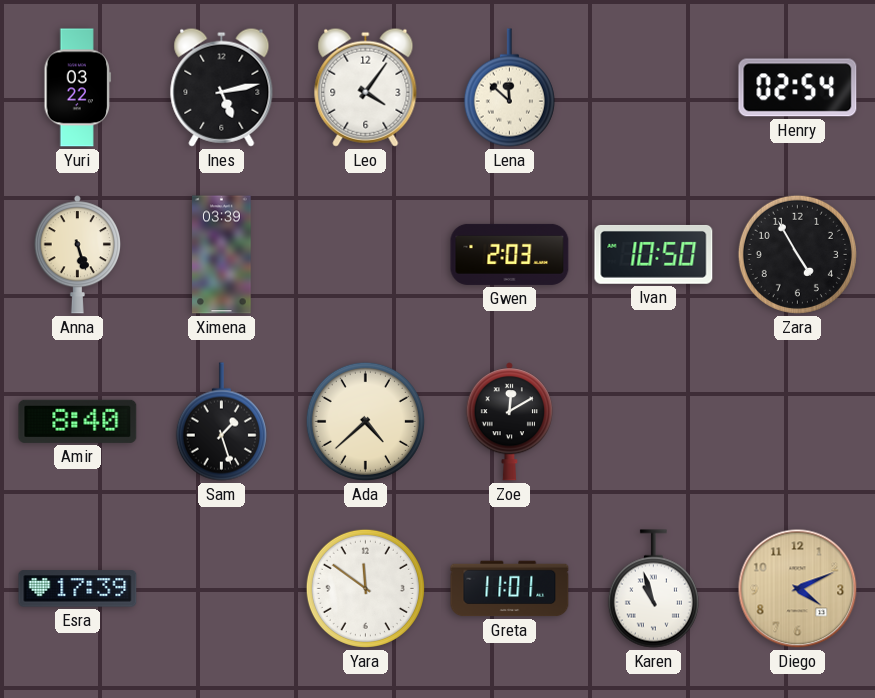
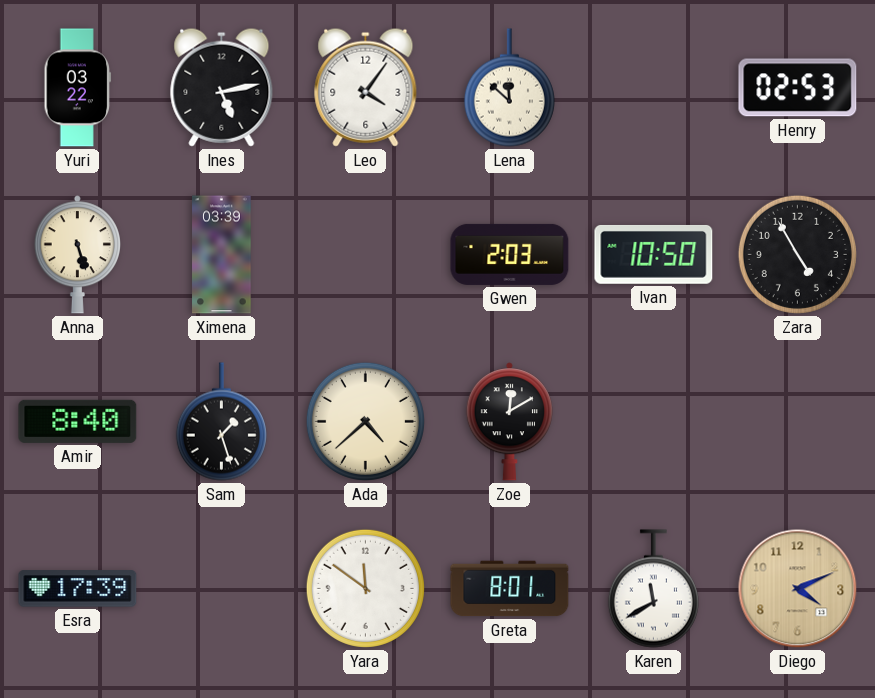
Henry: 02:54 -> 02:53 (798, 88)
Greta: 11:01 -> 8:01 (510, 589)
Karen: 10:57 -> 11:40 (653, 589)
